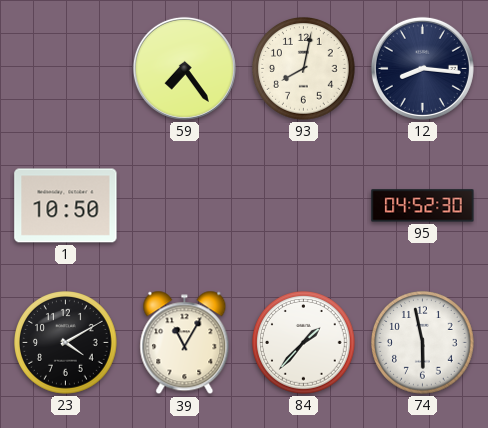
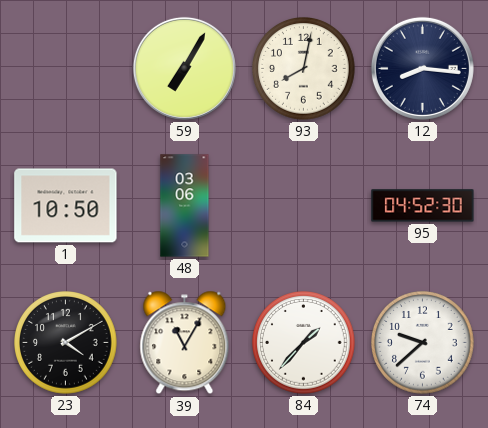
59: 7:24 -> 7:05 (184, 68)
48: none -> 03:06 (185, 206)
74: 5:58 -> 9:38 (423, 343)
